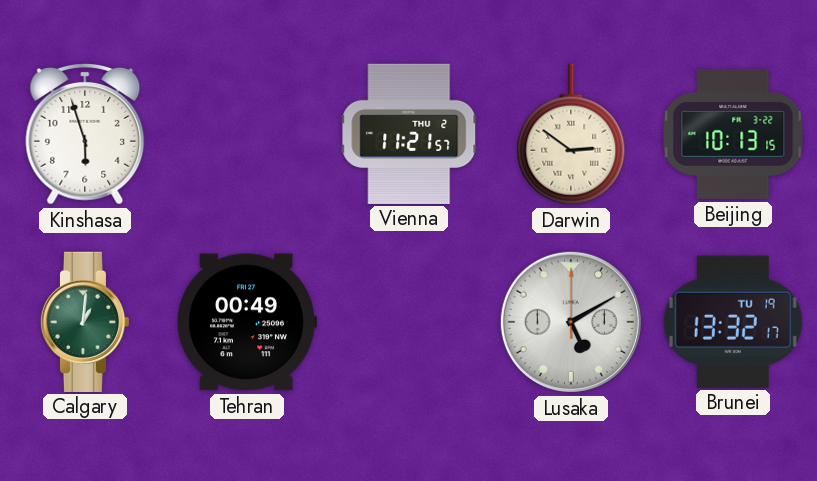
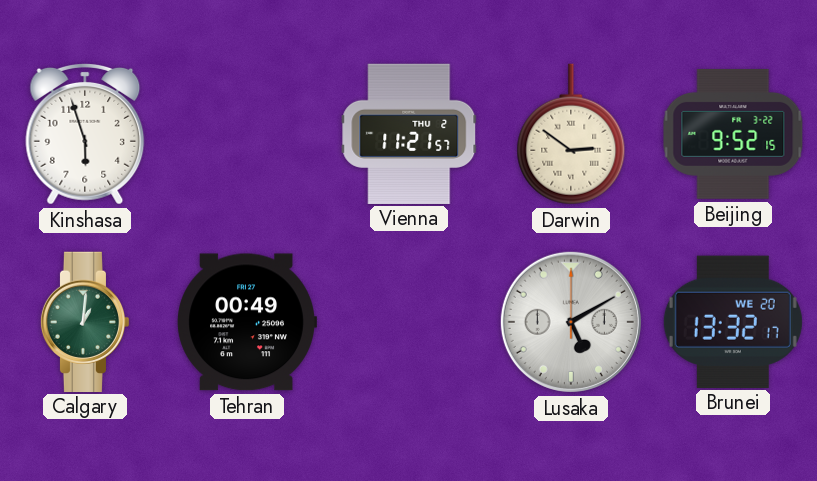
Beijing: 10:13 -> 9:52 (733, 134)
Brunei date: TU 19 -> WE 20 (733, 321)
